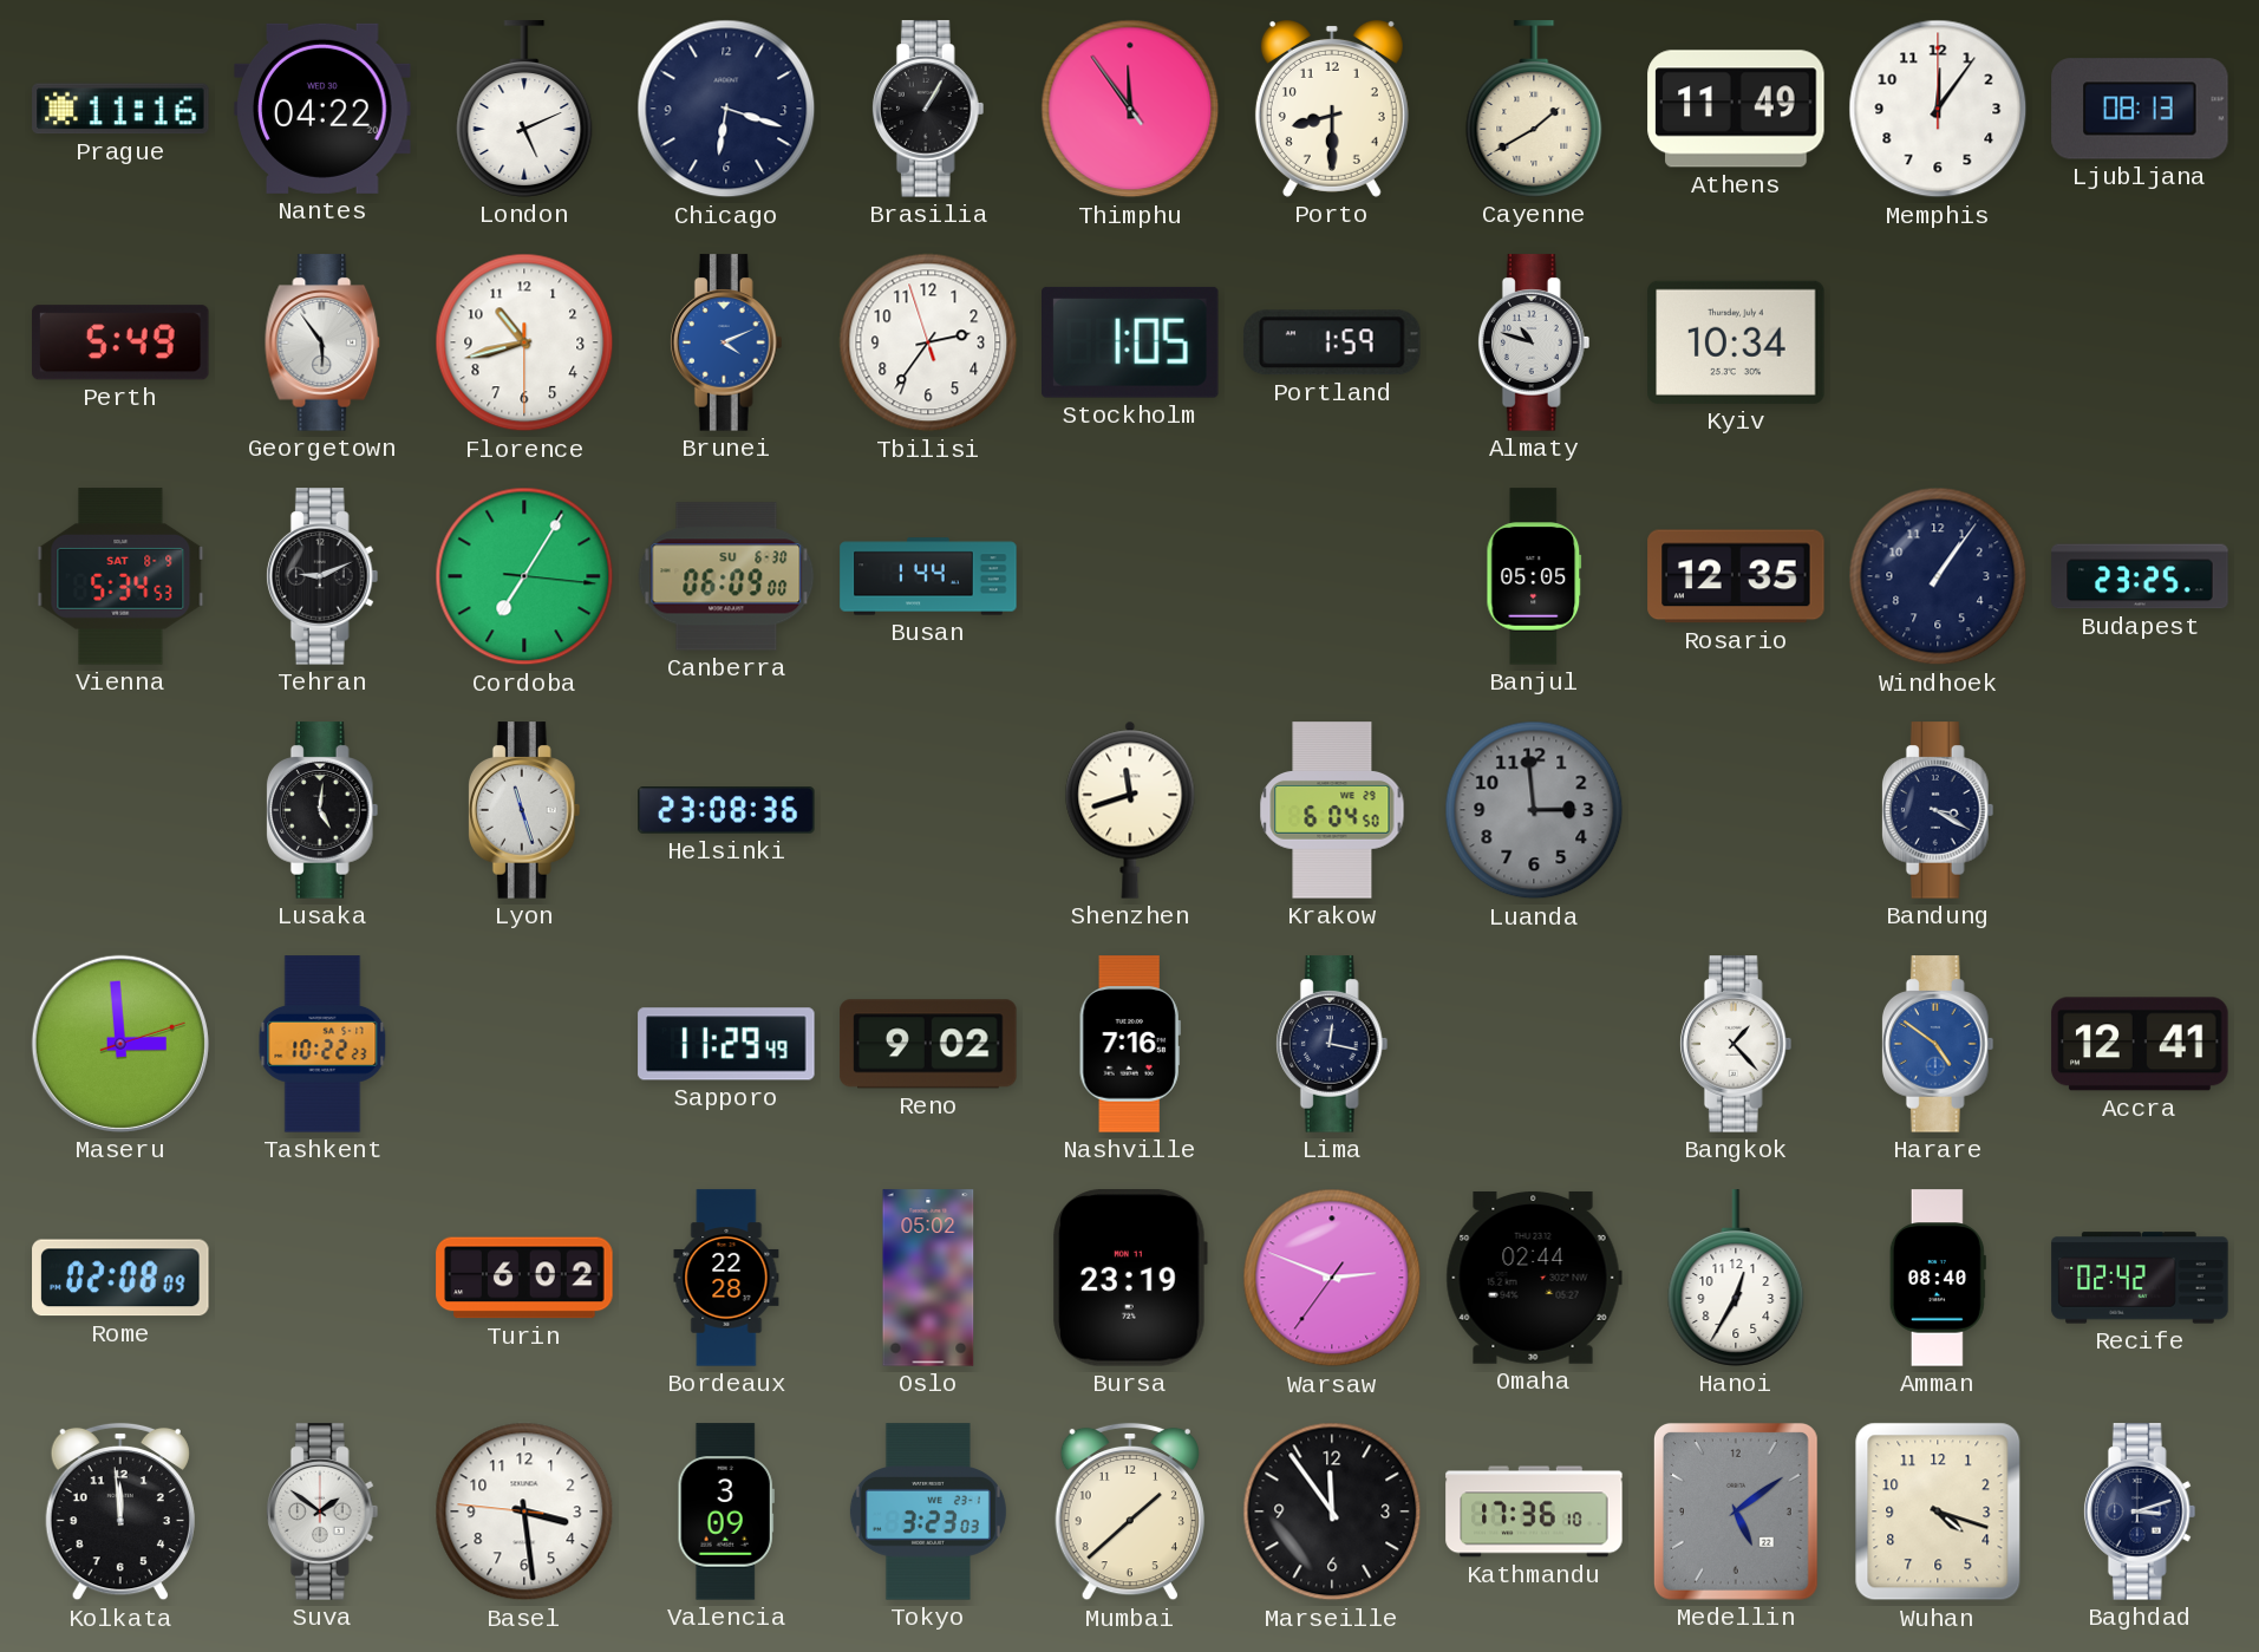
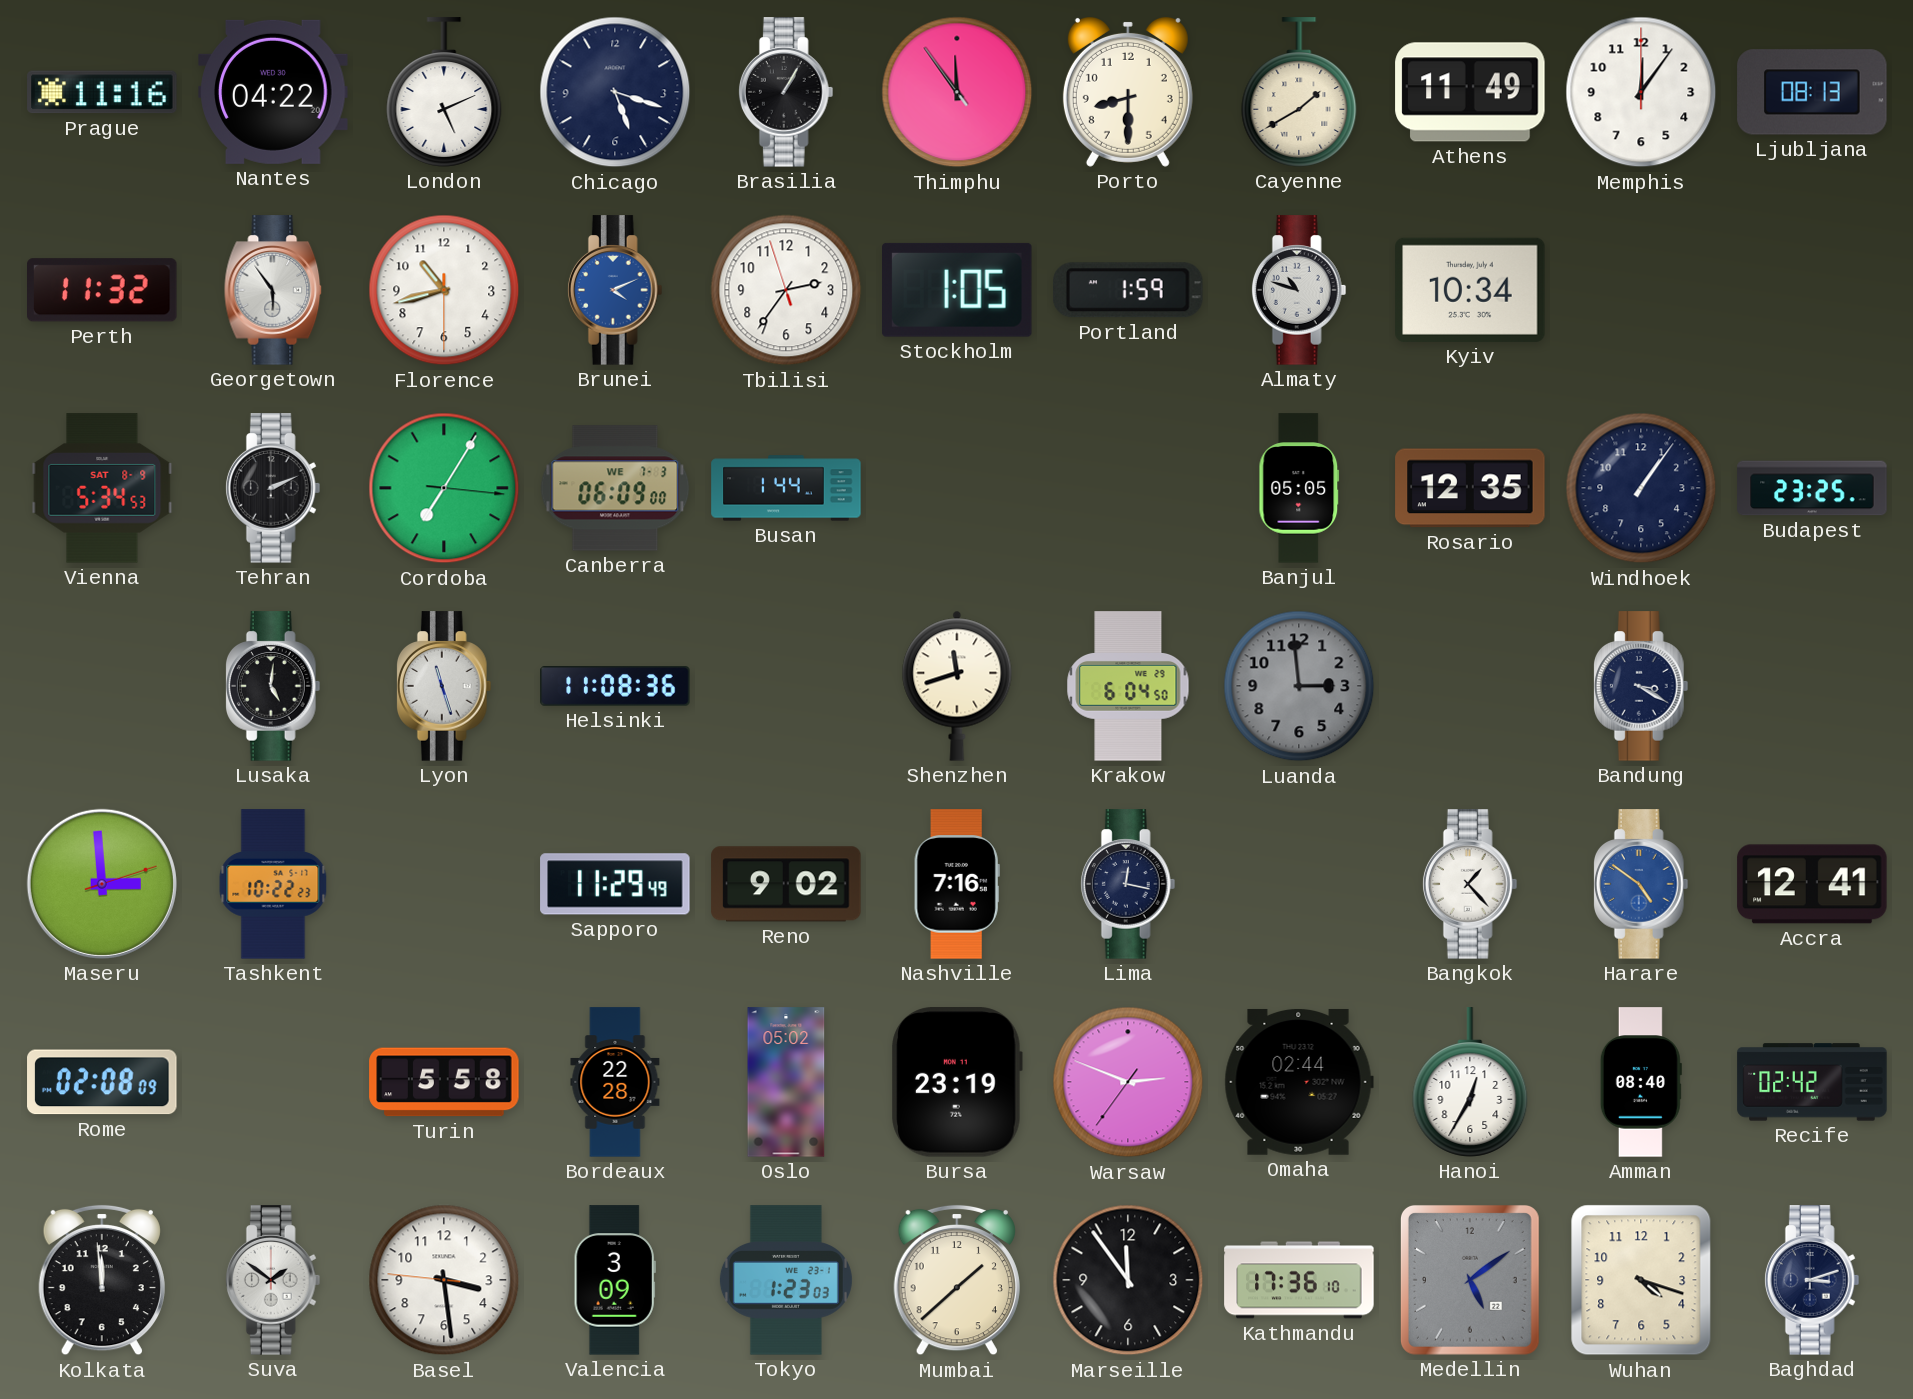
Chicago: 6:18 -> 5:18 (615, 92)
Perth: 5:49 -> 11:32 (103, 290)
Tehran: 9:11 -> 2:11 (273, 488)
Canberra date: SU 6-30 -> WE 7-3 (615, 488)
Helsinki: 23:08 -> 11:08 (615, 686)
Turin: 6:02 -> 5:58 (444, 1082)
Tokyo: 3:23 -> 1:23 (786, 1280)
